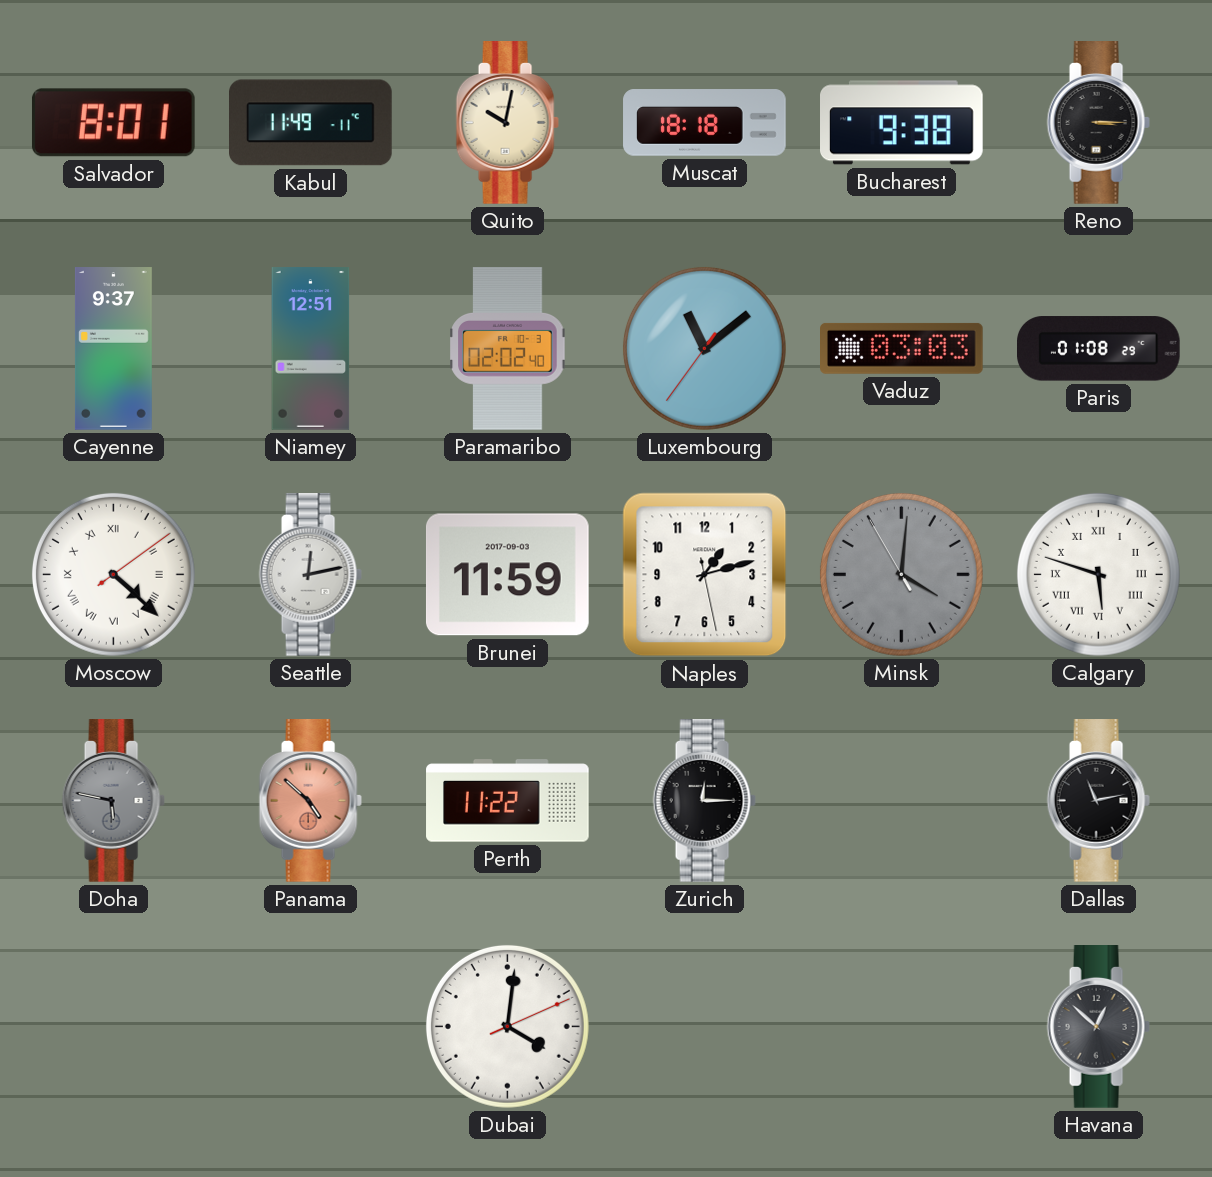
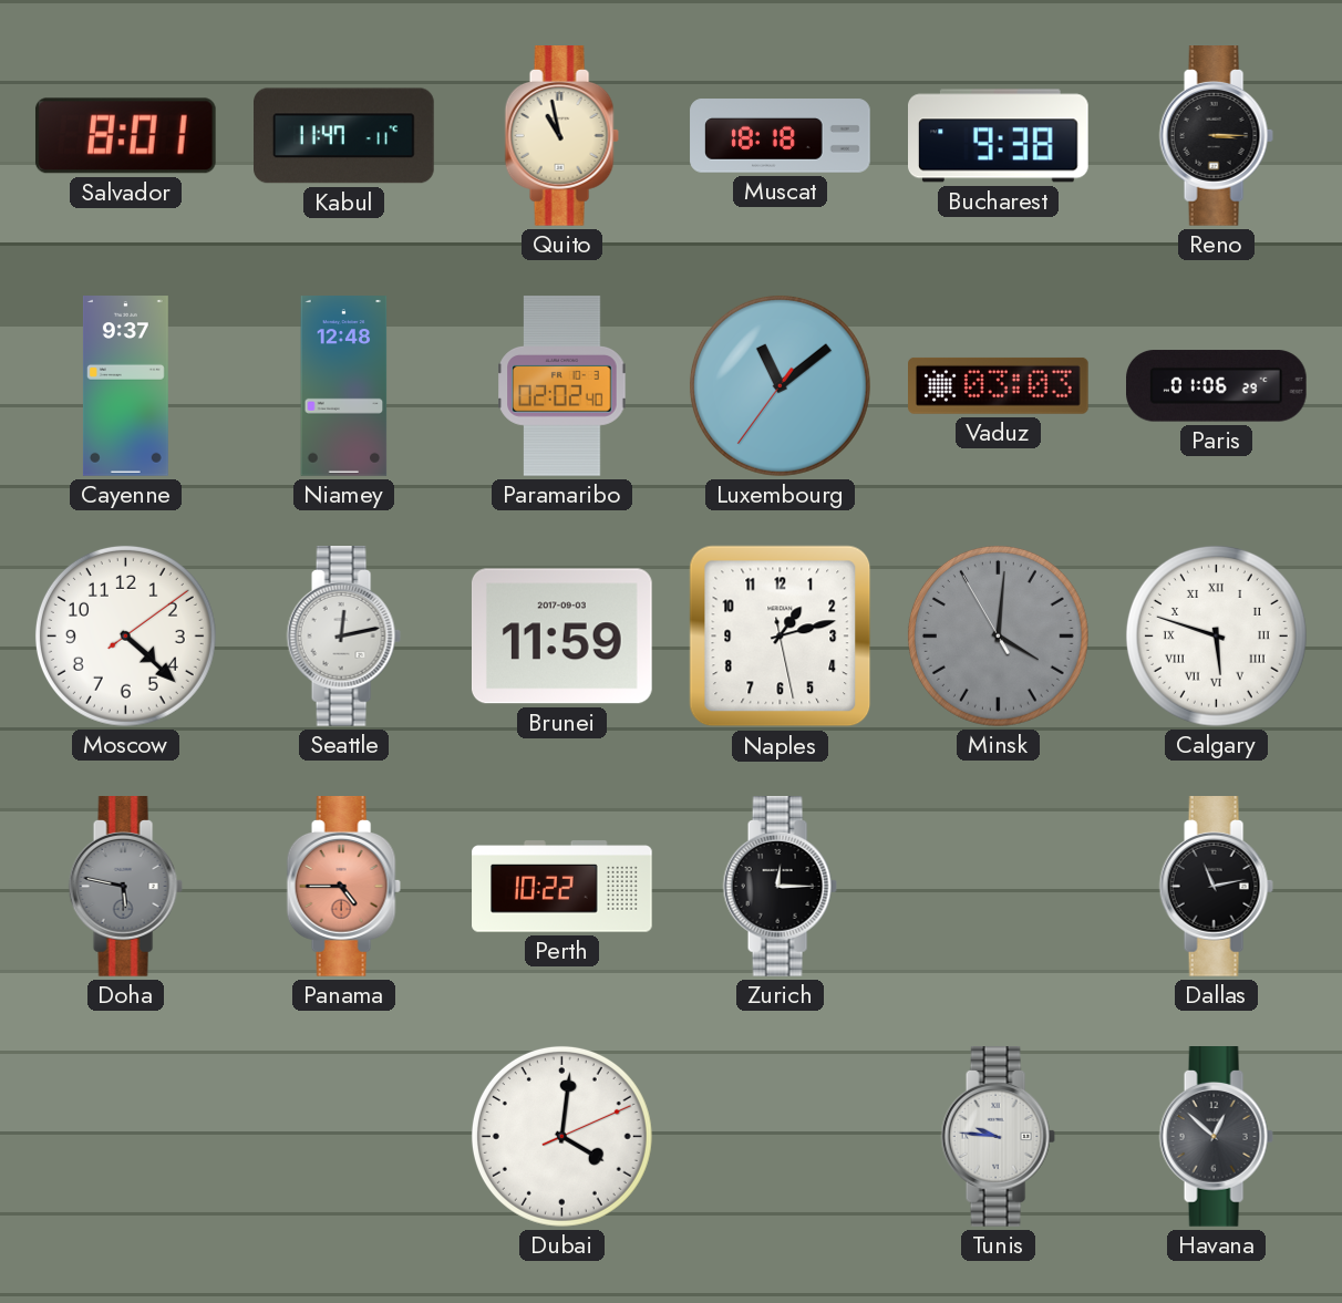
Kabul: 11:49 -> 11:47 (344, 136)
Quito: 10:02 -> 10:58 (561, 136)
Niamey: 12:51 -> 12:48 (344, 386)
Paris: 01:08 -> 01:06 (1217, 386)
Moscow numerals: Roman -> Arabic (125, 635)
Panama: 4:52 -> 4:45 (343, 887)
Perth: 11:22 -> 10:22 (562, 887)
Tunis: none -> 9:46 (998, 1137)
